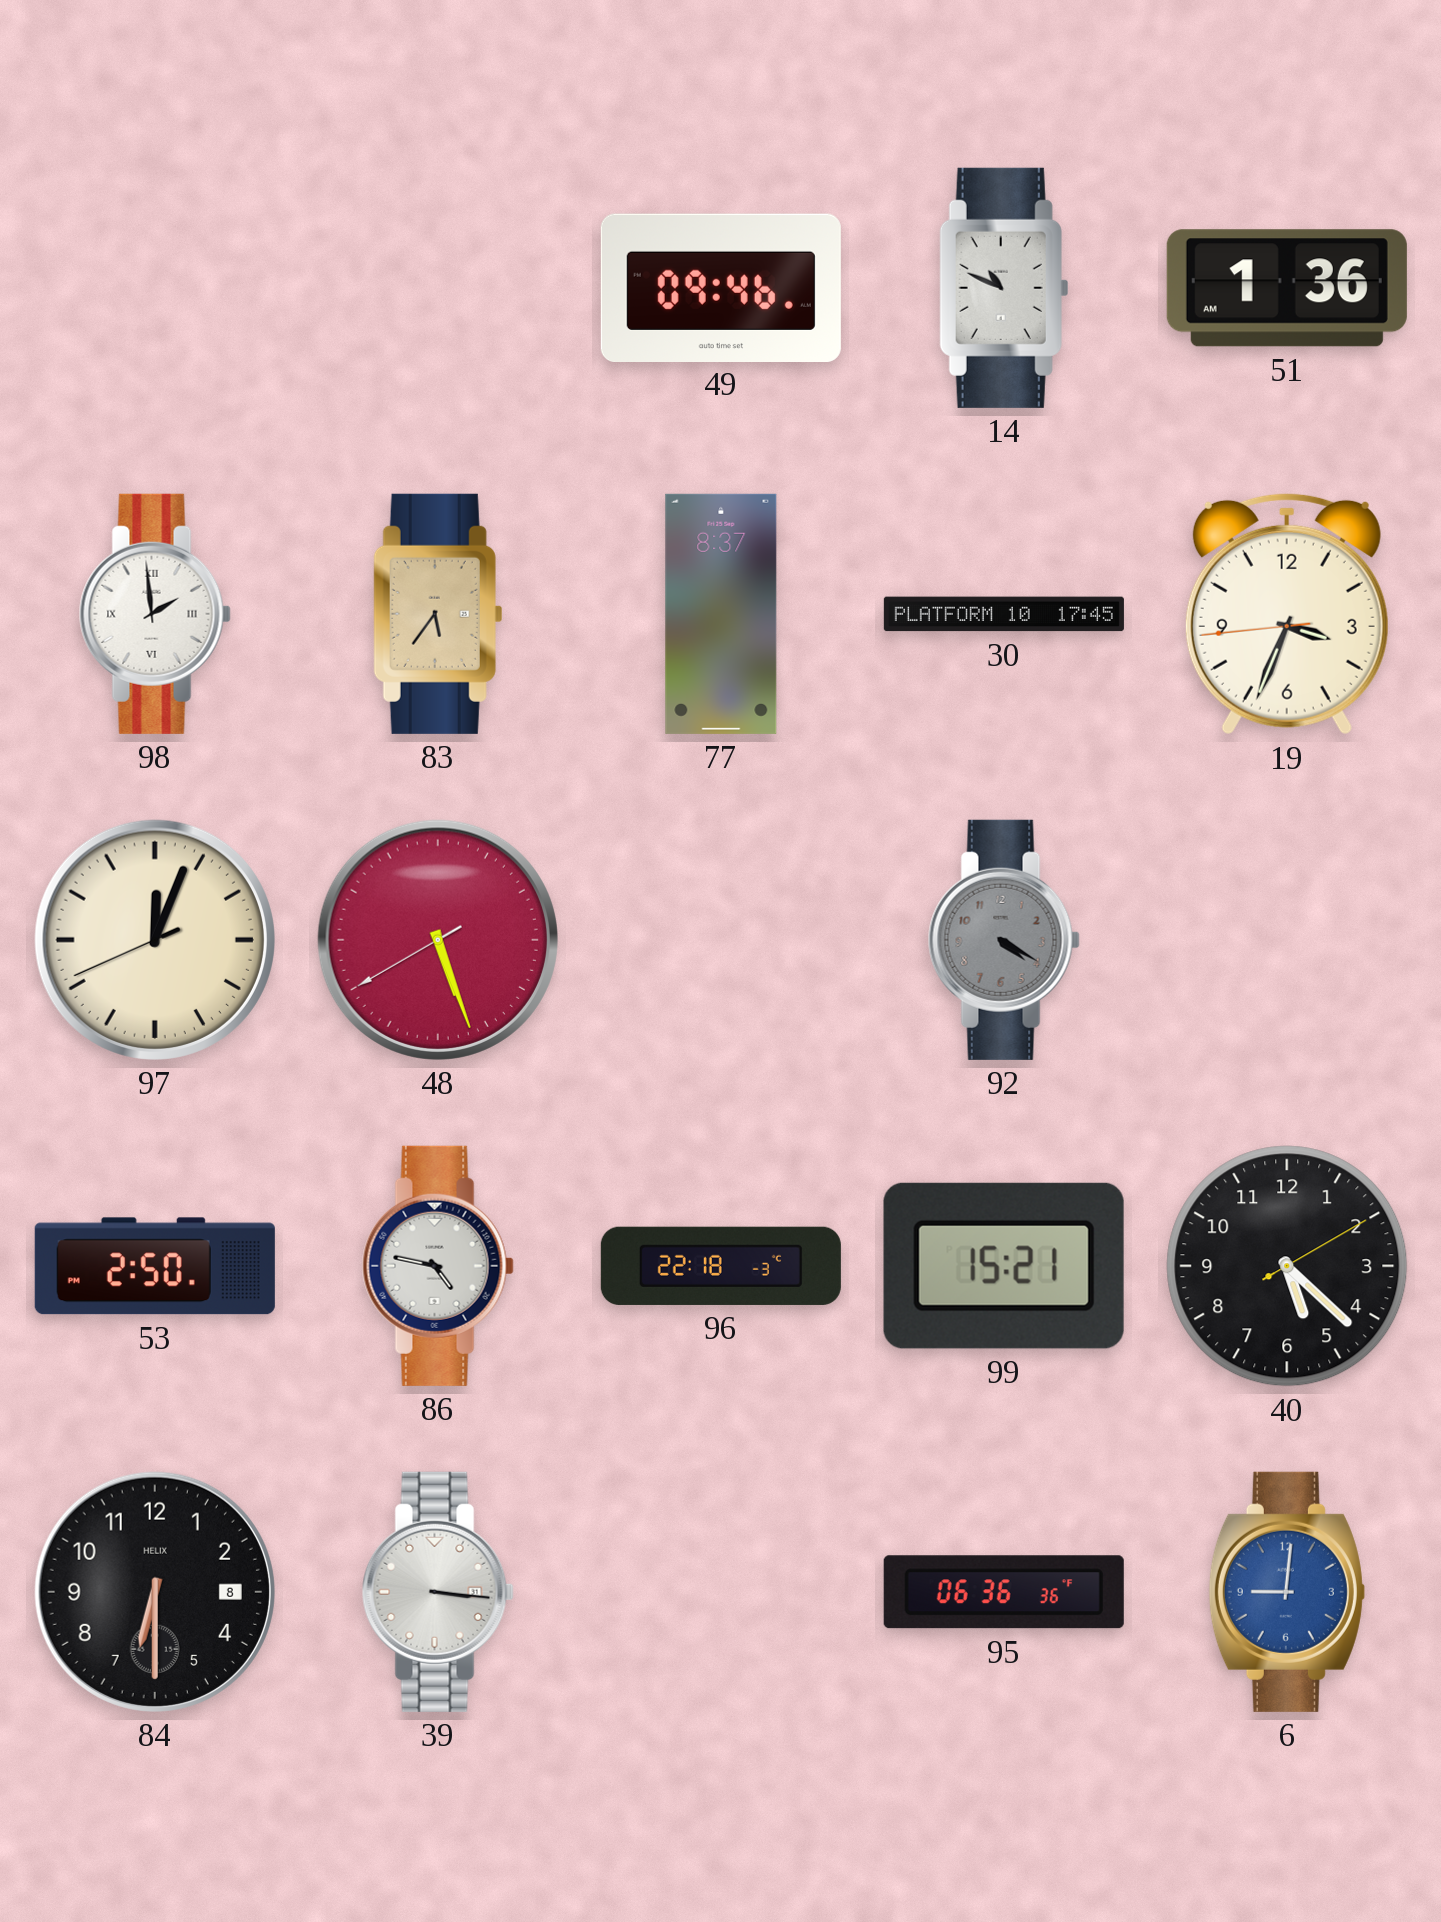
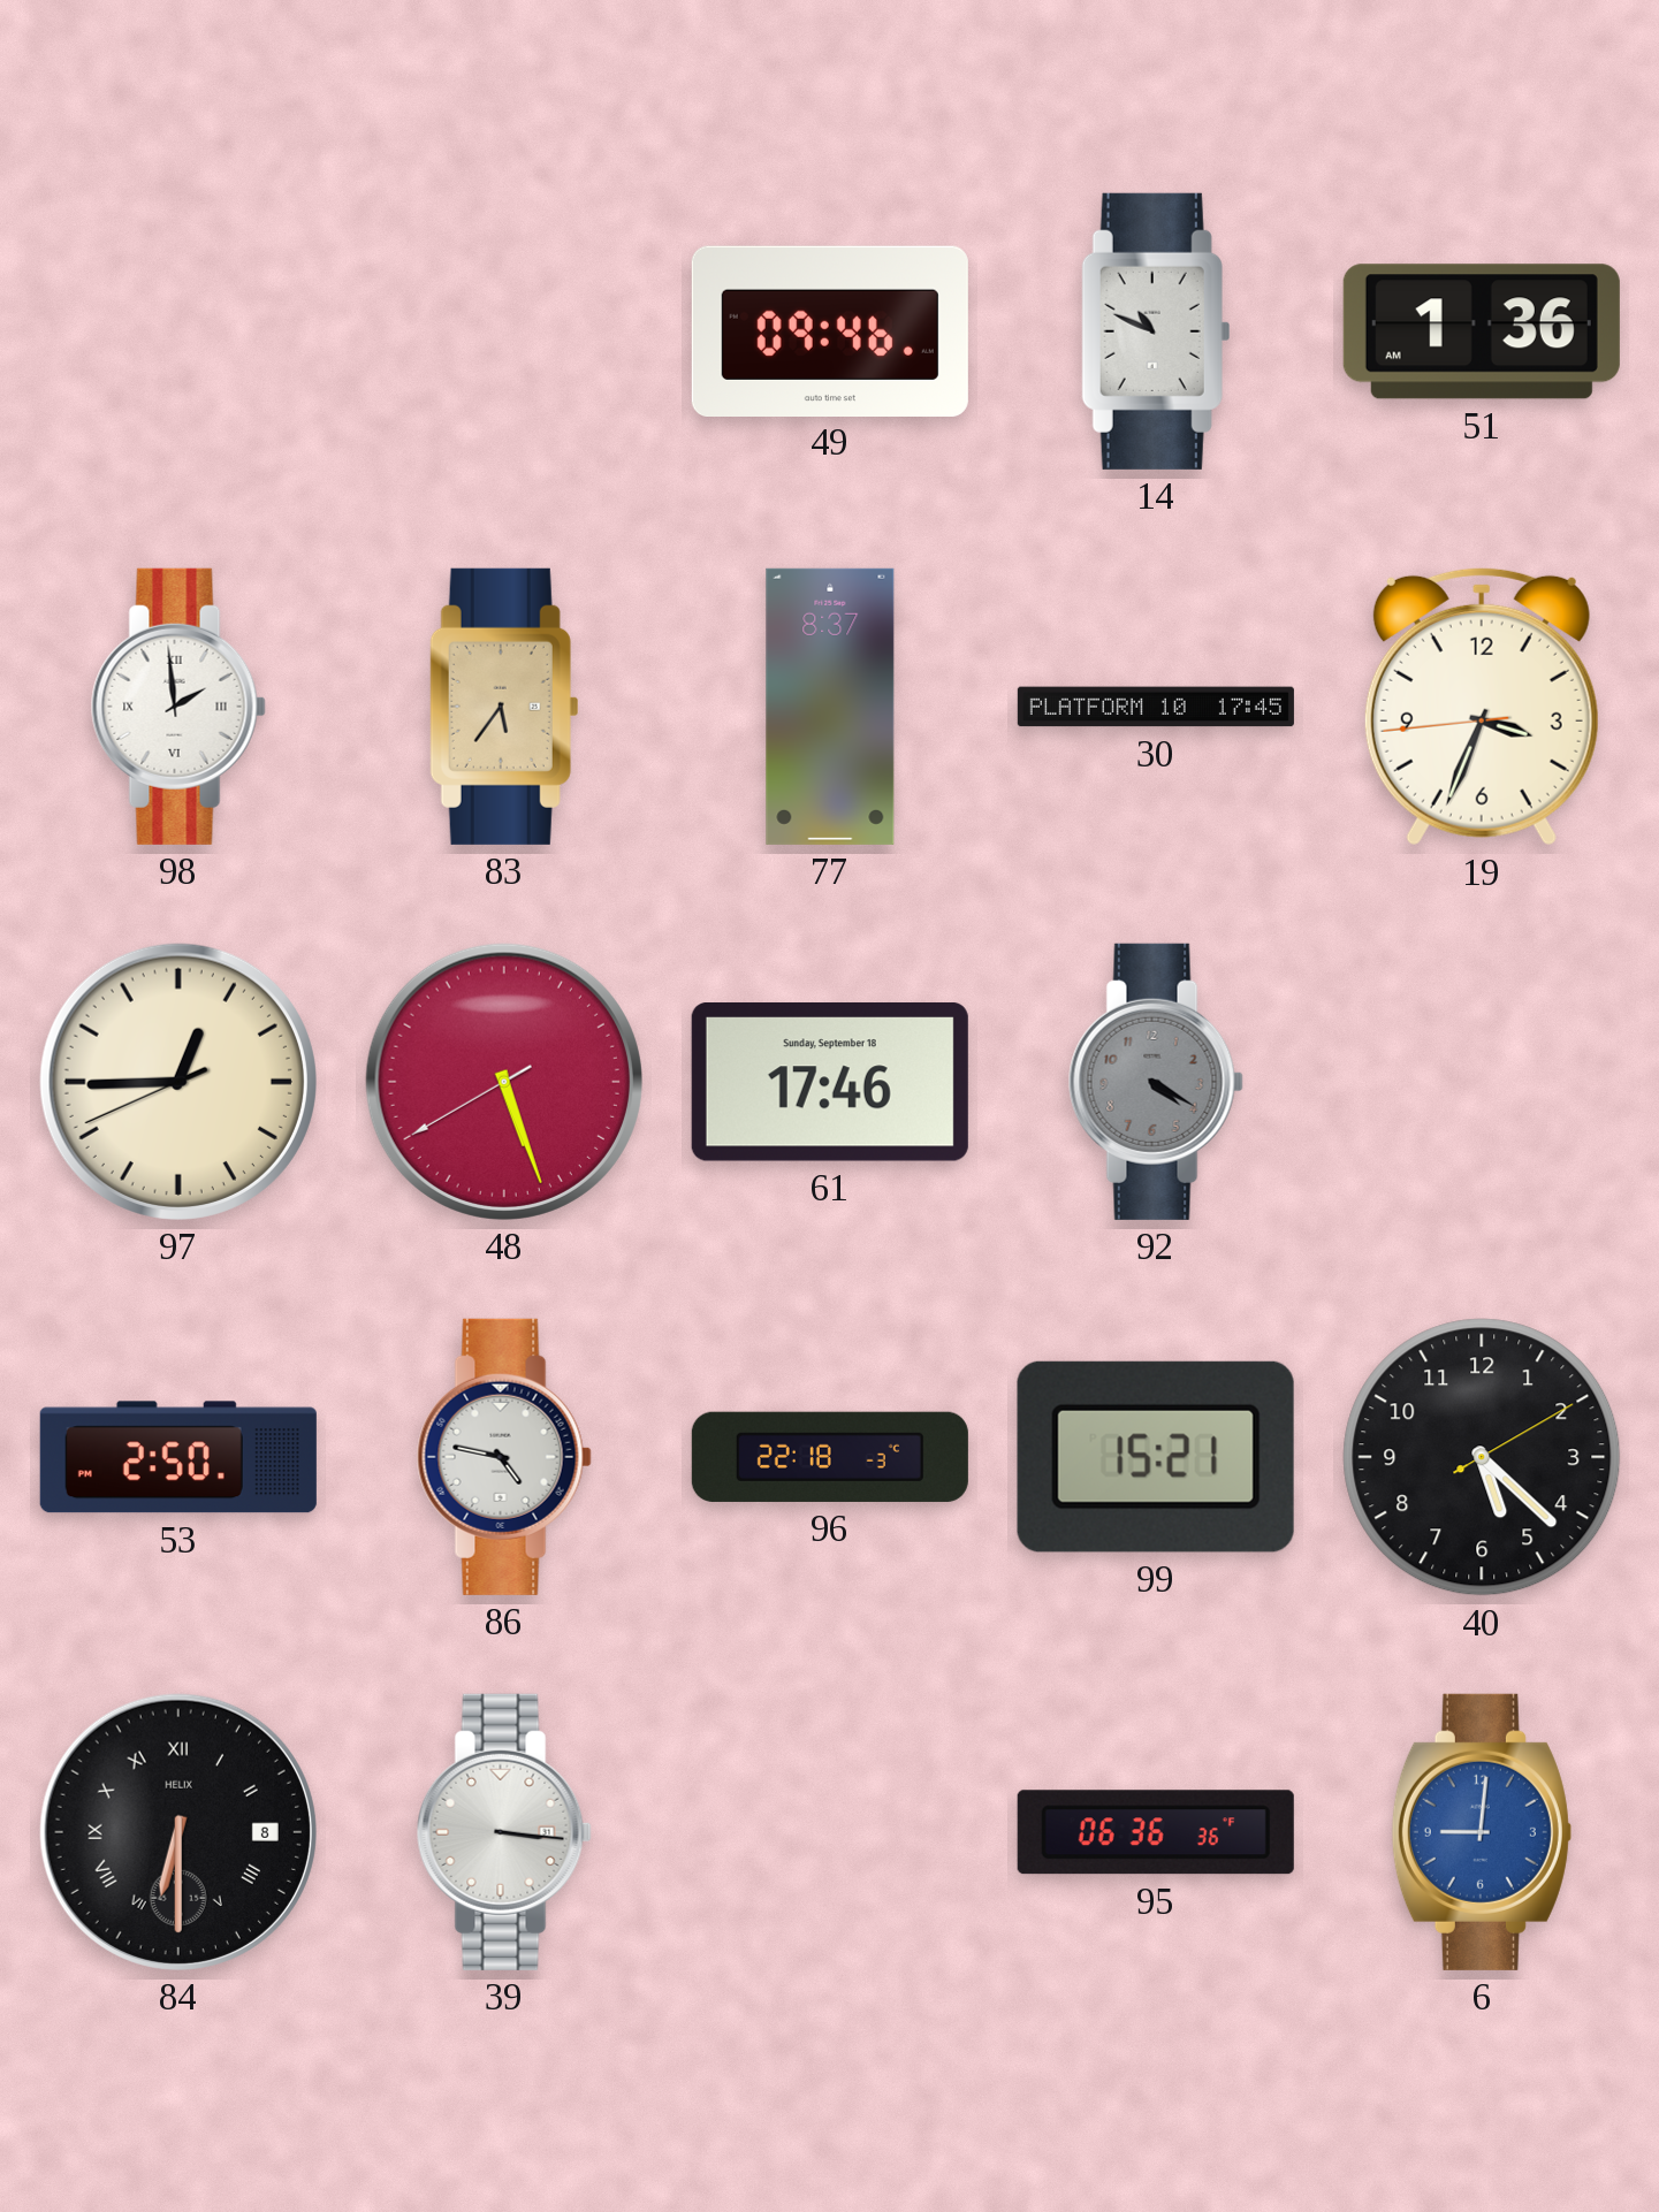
97: 12:03 -> 12:44 (178, 1082)
61: none -> 17:46 (830, 1083)
84 numerals: Arabic -> Roman (178, 1832)
